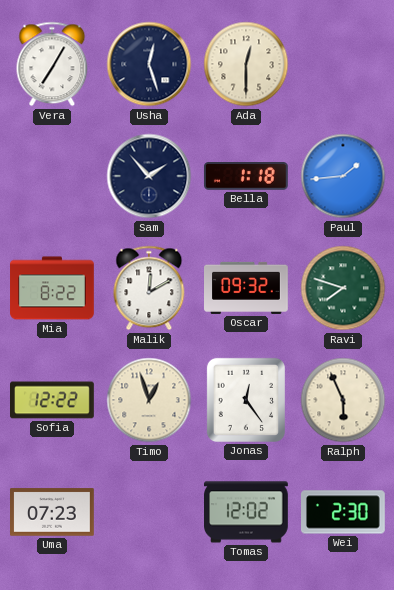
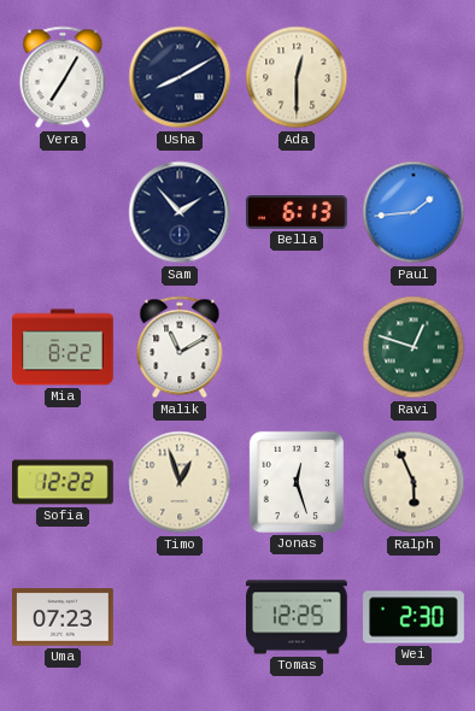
Usha: 12:27 -> 8:10 (180, 77)
Bella: 1:18 -> 6:13 (297, 213)
Malik: 12:10 -> 11:10 (180, 347)
Oscar: 09:32 -> none (246, 288)
Ravi: 7:48 -> 12:48 (414, 347)
Jonas: 12:24 -> 12:27 (297, 482)
Tomas: 12:02 -> 12:25 (298, 617)
